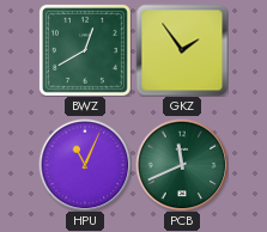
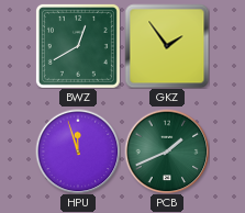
HPU: 11:04 -> 11:57 (78, 152)
PCB: 11:41 -> 1:41 (167, 152)
